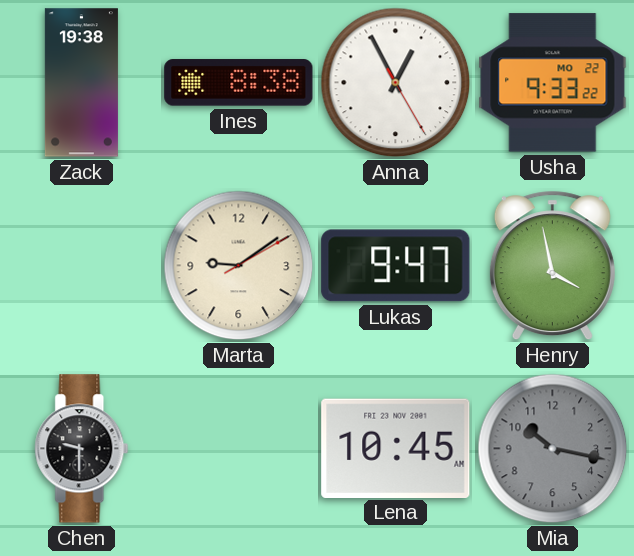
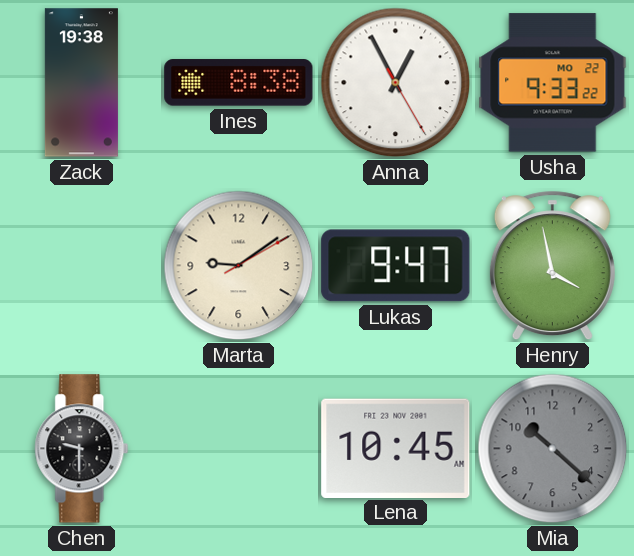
Mia: 10:17 -> 10:22 (553, 449)
